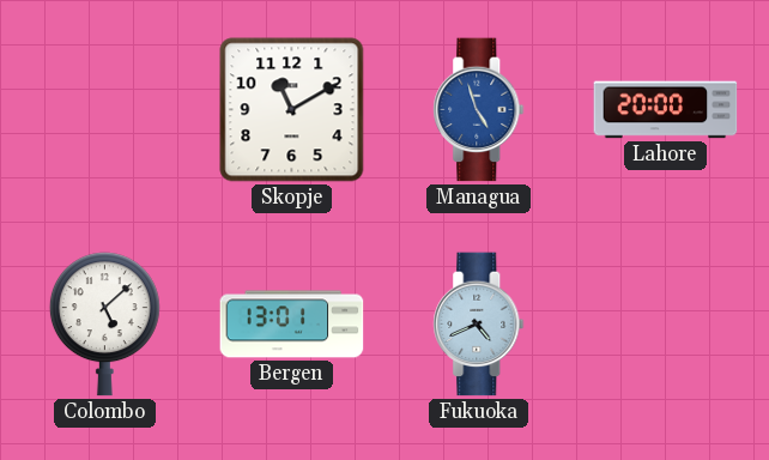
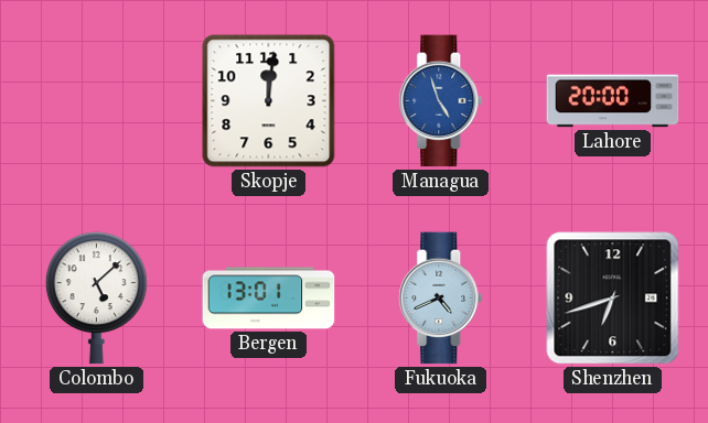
Skopje: 11:10 -> 12:01 (269, 101)
Shenzhen: none -> 6:42 (613, 299)
